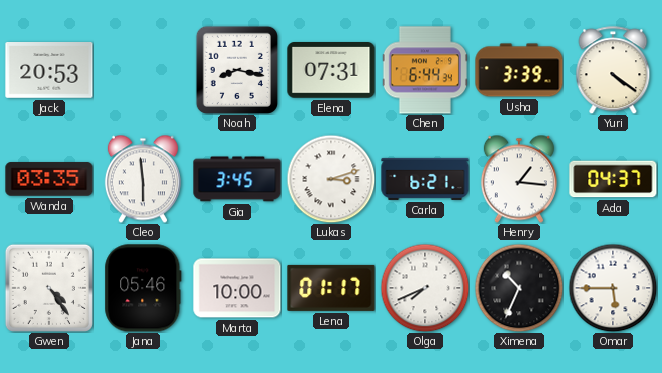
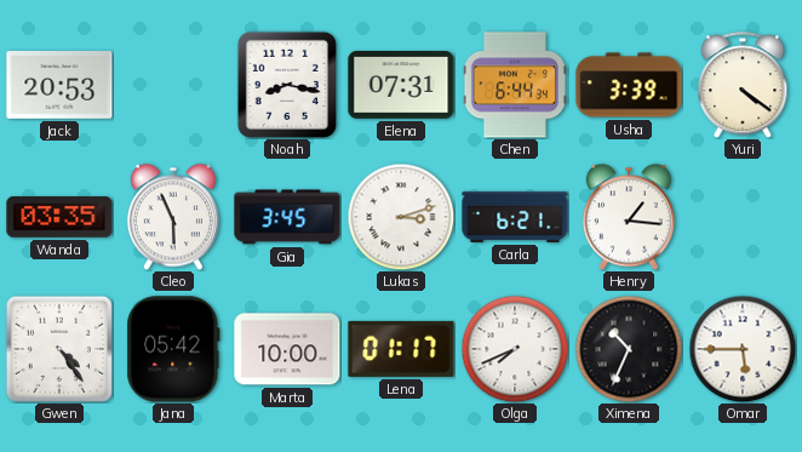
Cleo: 5:59 -> 5:56 (173, 217)
Ada: 04:37 -> none (613, 179)
Jana: 05:46 -> 05:42 (173, 349)
